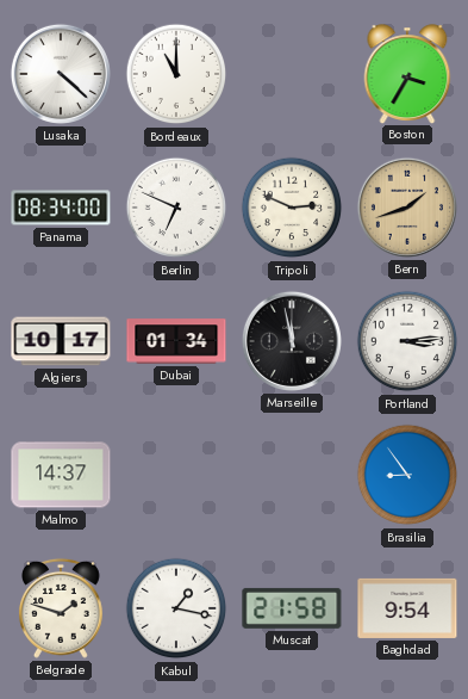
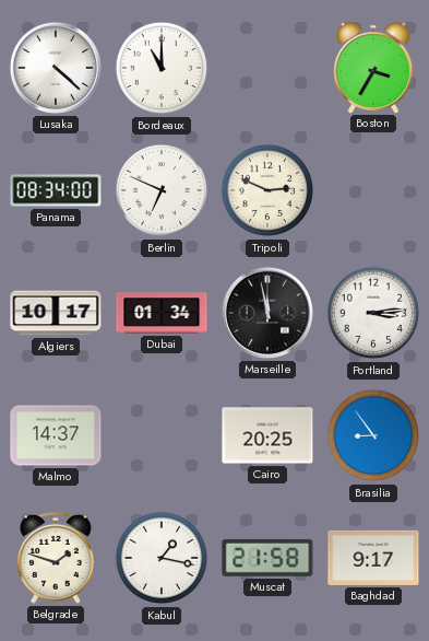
Bern: 1:42 -> none (407, 208)
Cairo: none -> 20:25 (267, 435)
Baghdad: 9:54 -> 9:17 (373, 558)
